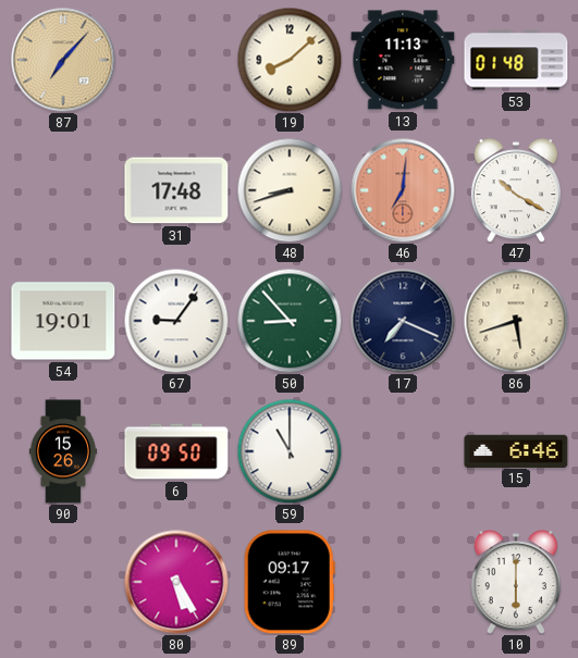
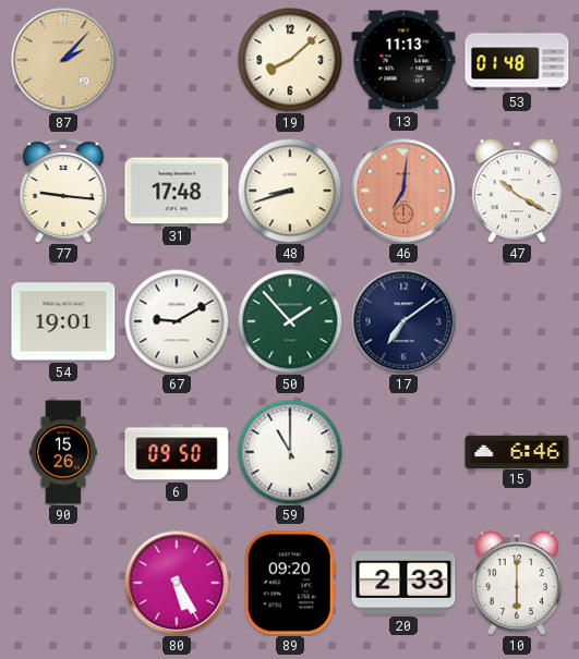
87: 7:07 -> 2:07 (63, 60)
77: none -> 9:16 (63, 191)
67: 9:06 -> 9:10 (177, 321)
50: 8:53 -> 1:53 (290, 321)
17: 7:19 -> 7:09 (403, 321)
86: 5:42 -> none (516, 321)
89: 09:17 -> 09:20 (290, 583)
20: none -> 2:33 (403, 583)
